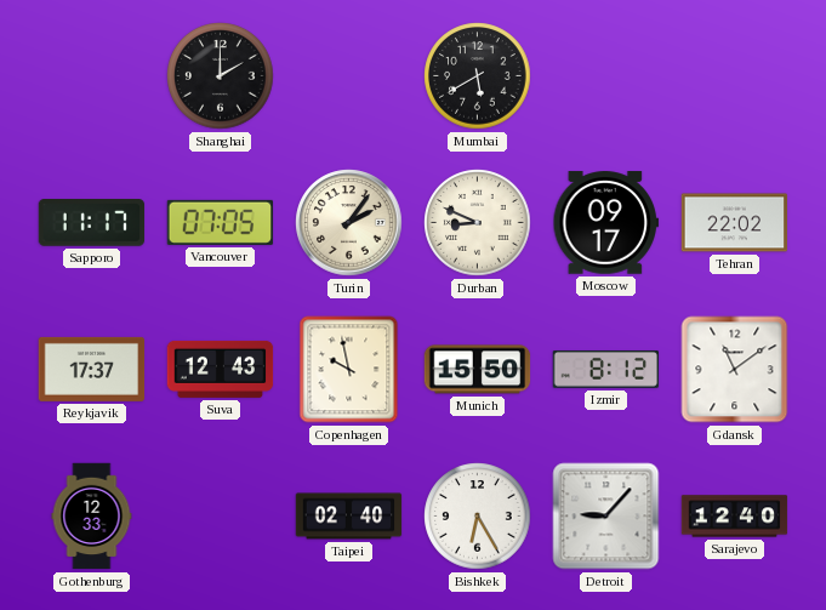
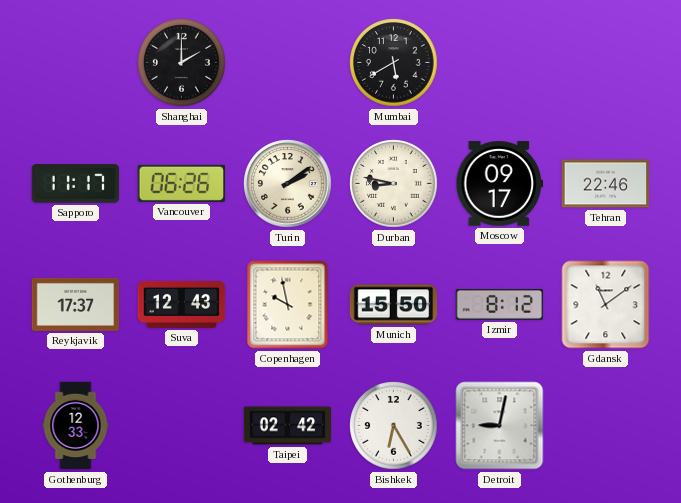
Vancouver: 07:05 -> 06:26 (182, 183)
Turin: 2:06 -> 2:09 (288, 184)
Durban: 8:49 -> 8:47 (394, 184)
Tehran: 22:02 -> 22:46 (606, 184)
Taipei: 02:40 -> 02:42 (288, 426)
Detroit: 9:07 -> 9:02 (500, 426)
Sarajevo: 12:40 -> none (735, 517)
